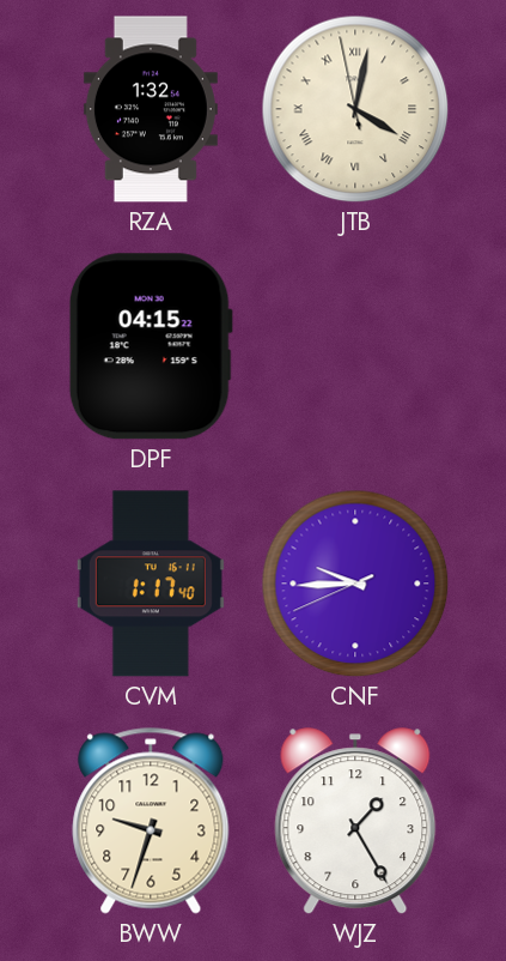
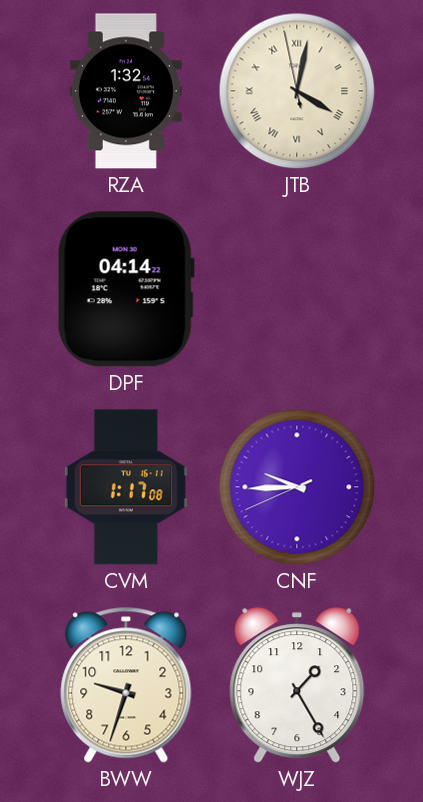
DPF: 04:15 -> 04:14 (126, 289)
CVM: 1:17:40 -> 1:17:08 (126, 487)
